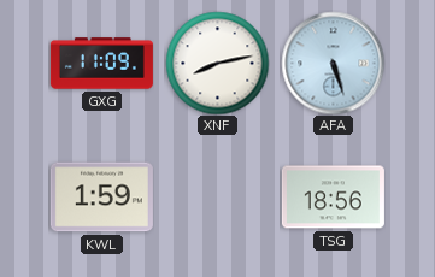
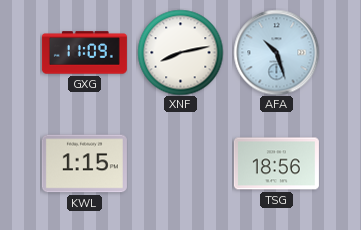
AFA: 5:27 -> 10:27 (276, 52)
KWL: 1:59 -> 1:15 (84, 164)
